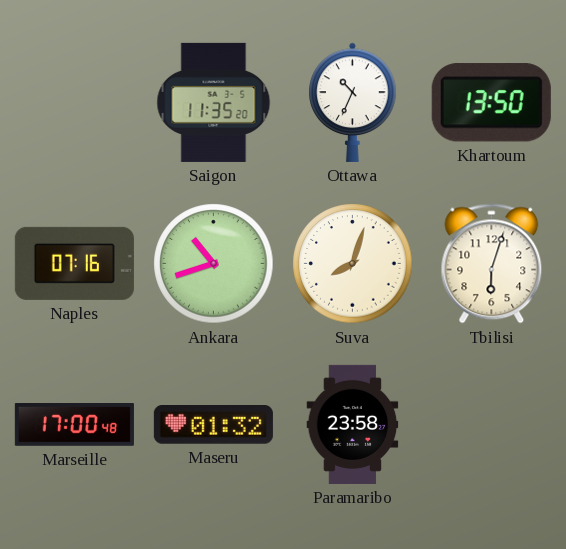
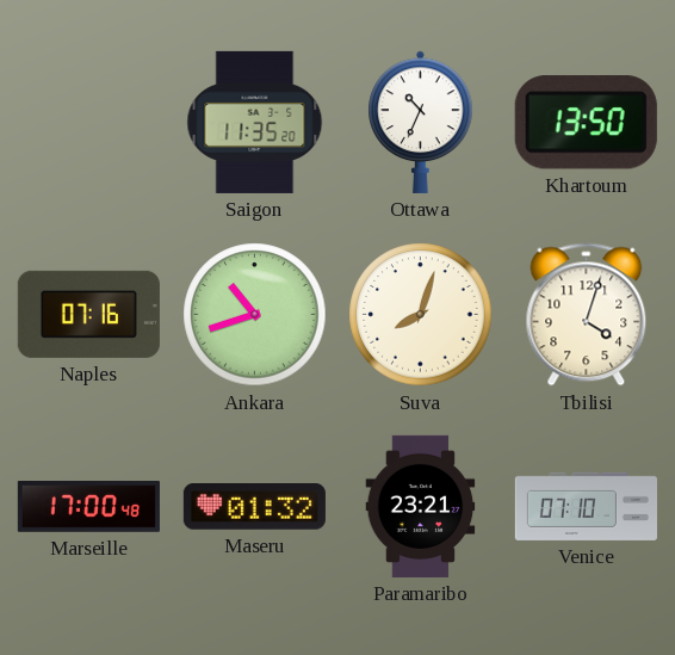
Tbilisi: 6:03 -> 4:03 (587, 315)
Paramaribo: 23:58 -> 23:21 (421, 506)
Venice: none -> 07:10 (586, 506)
